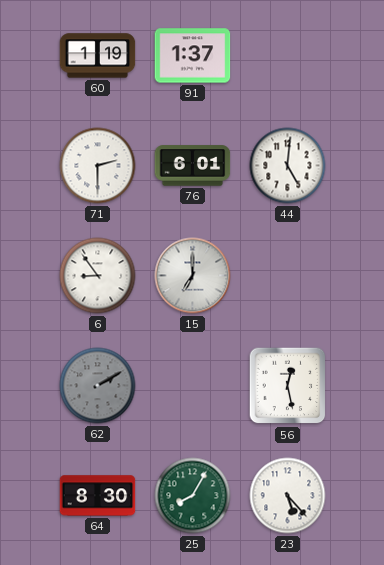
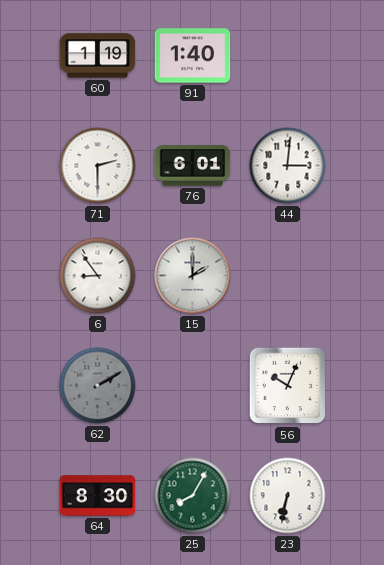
91: 1:37 -> 1:40 (193, 56)
44: 5:01 -> 3:01 (288, 166)
15: 7:00 -> 2:00 (193, 276)
56: 12:28 -> 10:04 (288, 386)
23: 5:23 -> 6:32 (288, 496)
